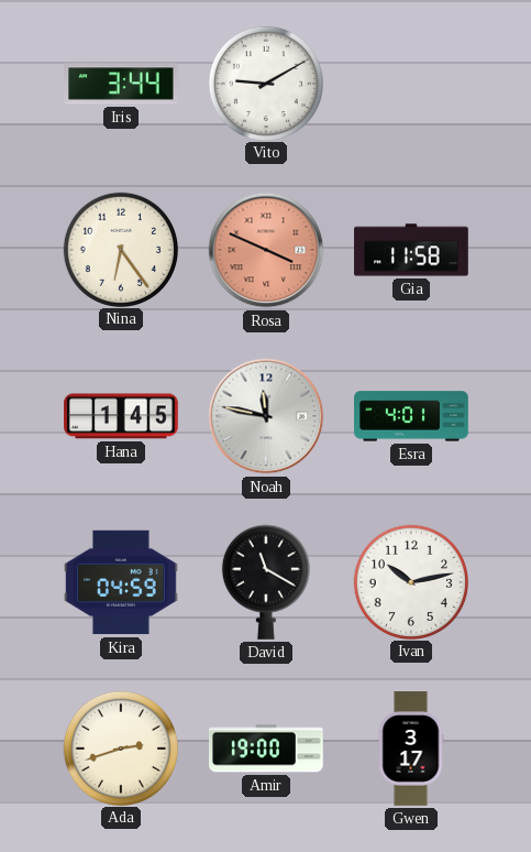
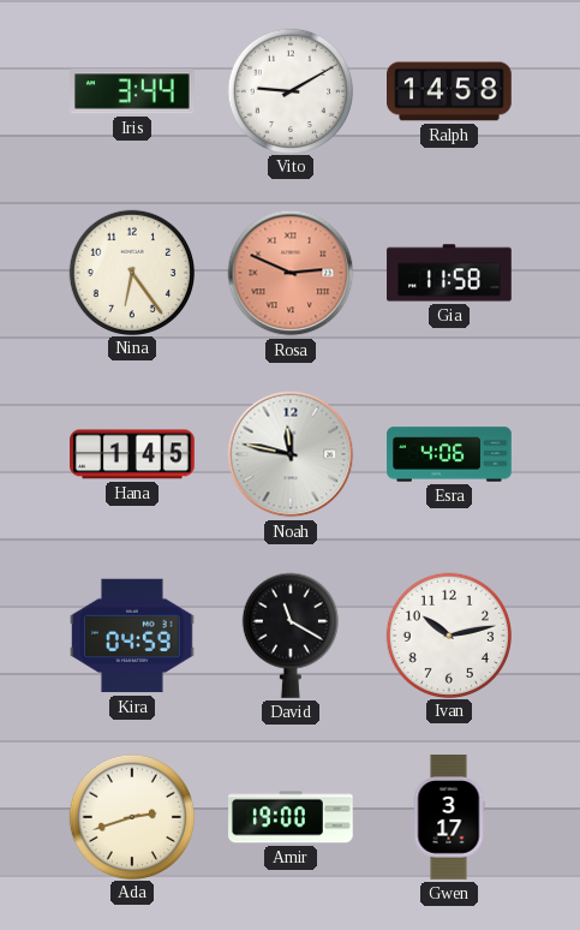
Ralph: none -> 14:58 (450, 91)
Rosa: 3:49 -> 2:49 (291, 273)
Esra: 4:01 -> 4:06 (449, 454)
